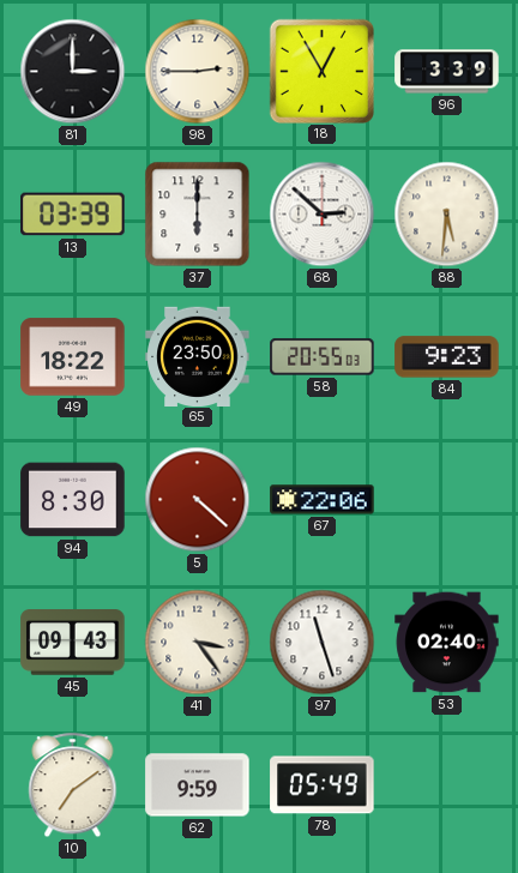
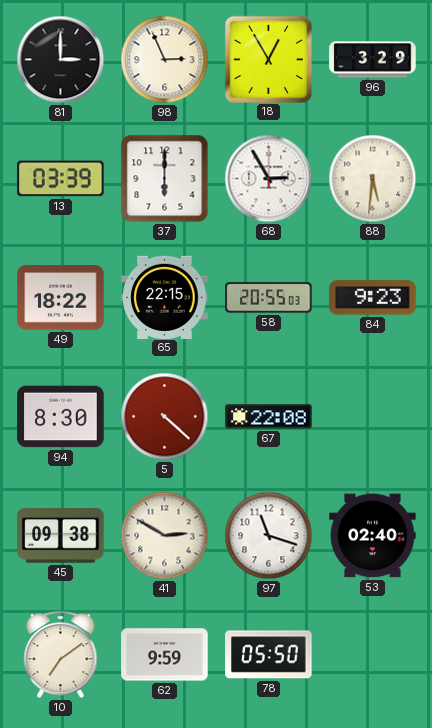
98: 2:45 -> 2:56 (165, 60)
96: 3:39 -> 3:29 (373, 60)
68: 2:52 -> 2:55 (269, 179)
65: 23:50 -> 22:15 (165, 297)
67: 22:06 -> 22:08 (269, 417)
45: 09:43 -> 09:38 (61, 536)
41: 3:24 -> 2:50 (165, 536)
97: 11:27 -> 11:18 (269, 536)
78: 05:49 -> 05:50 (269, 655)
